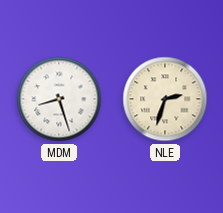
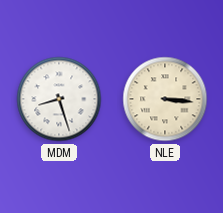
NLE: 2:33 -> 3:16 (165, 99)
